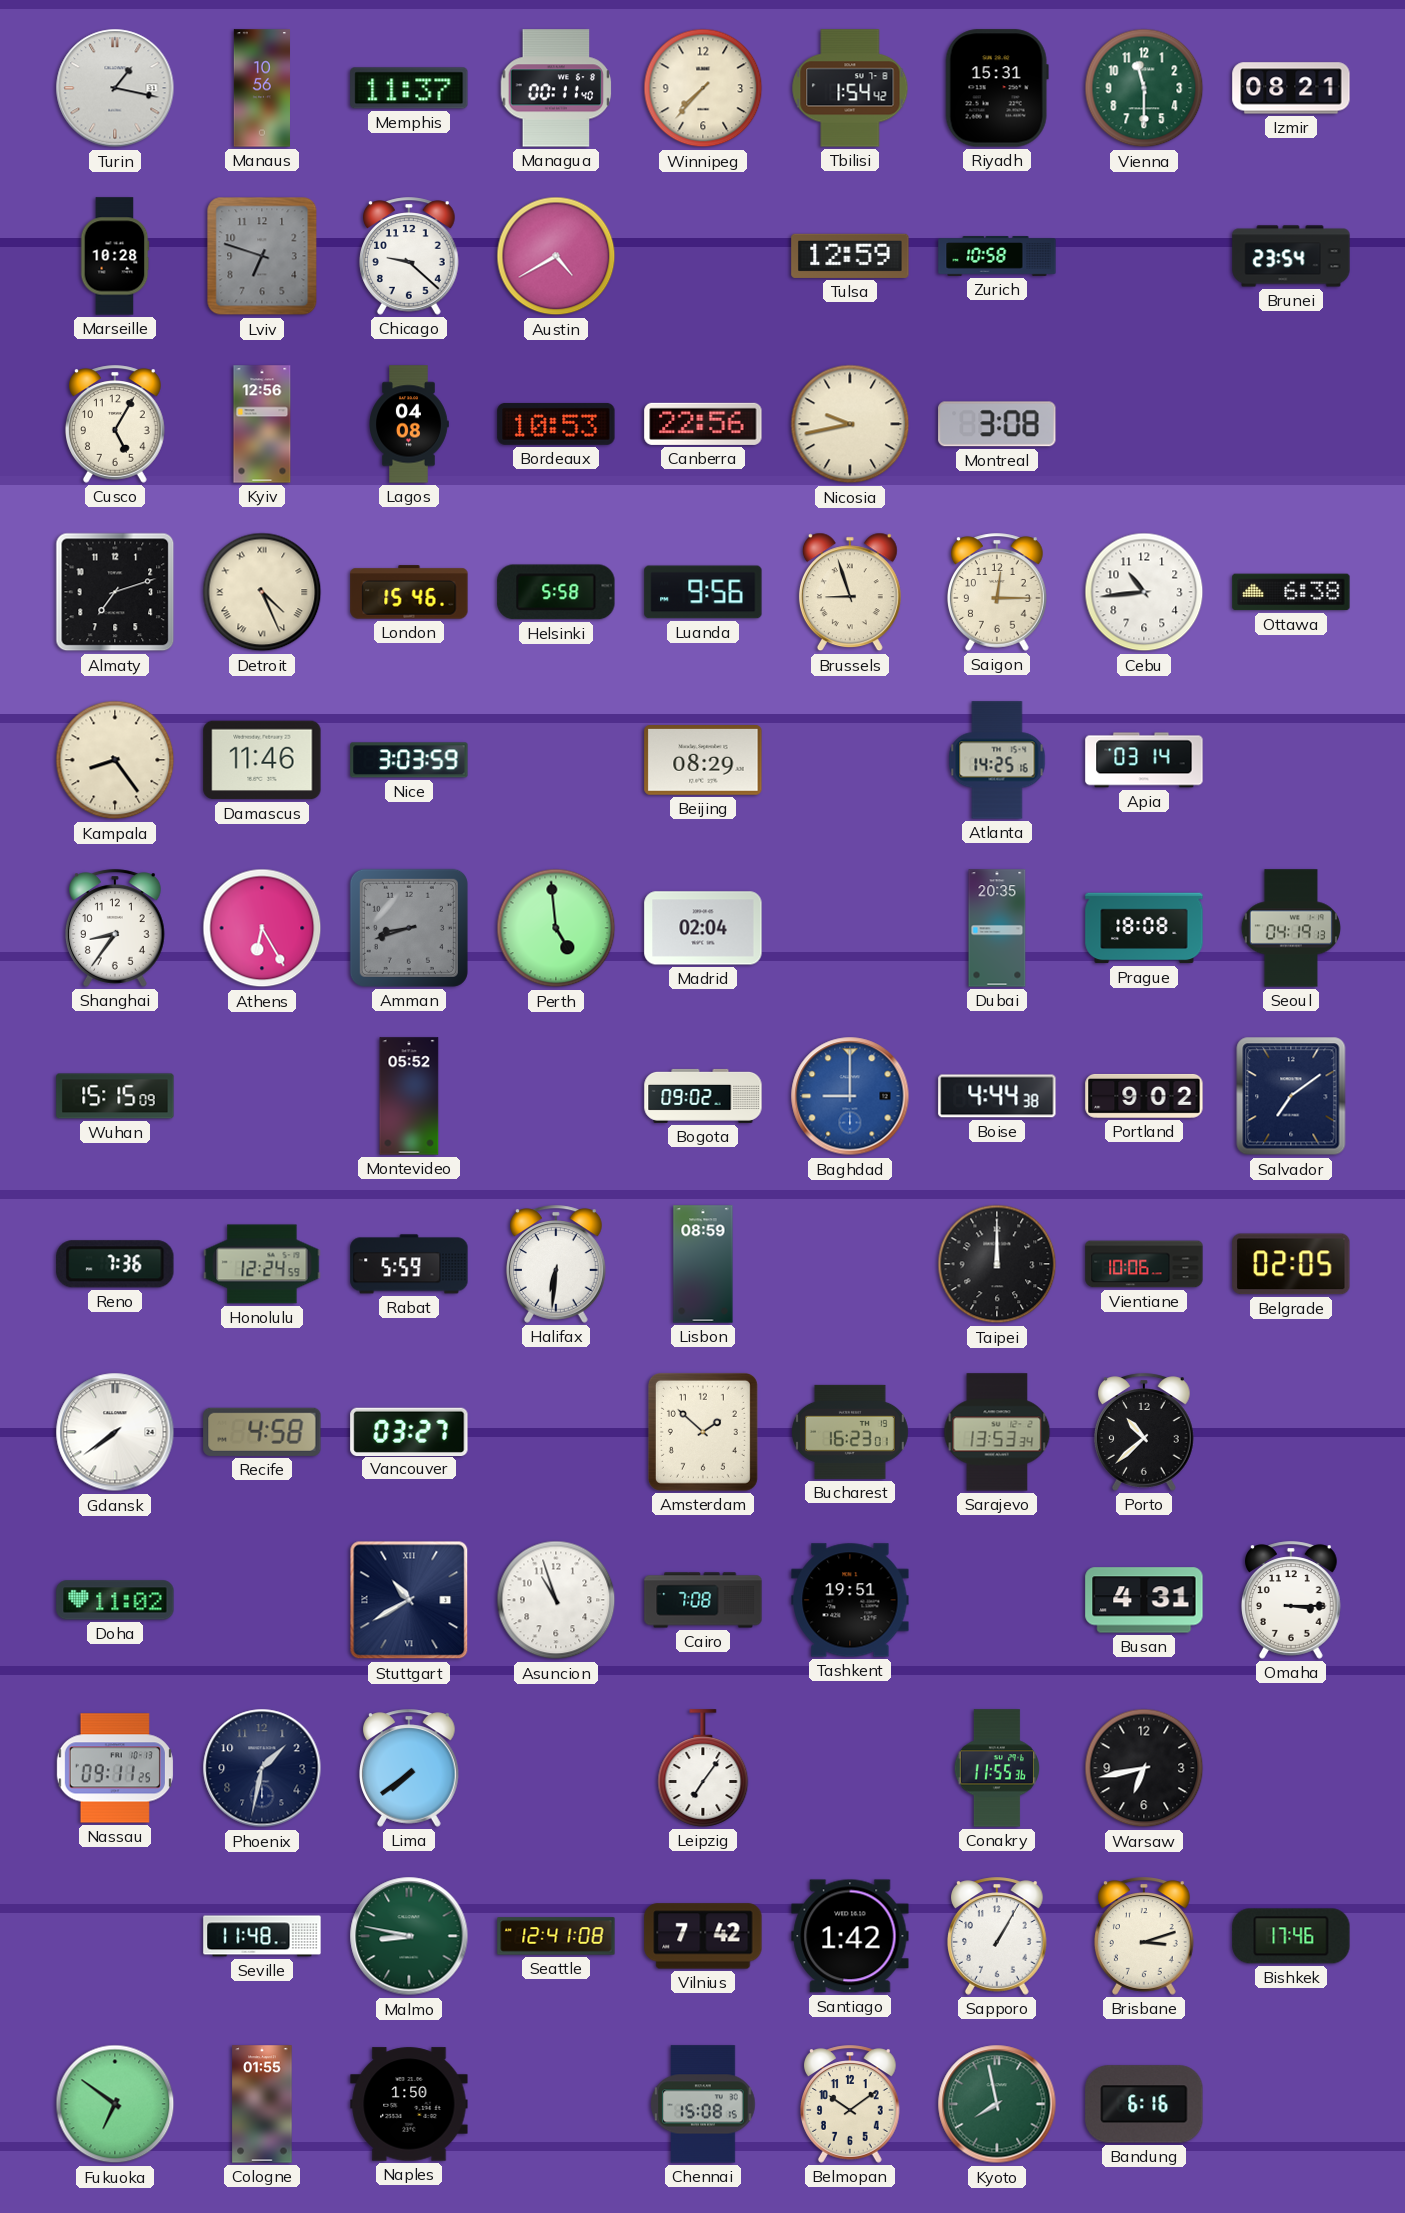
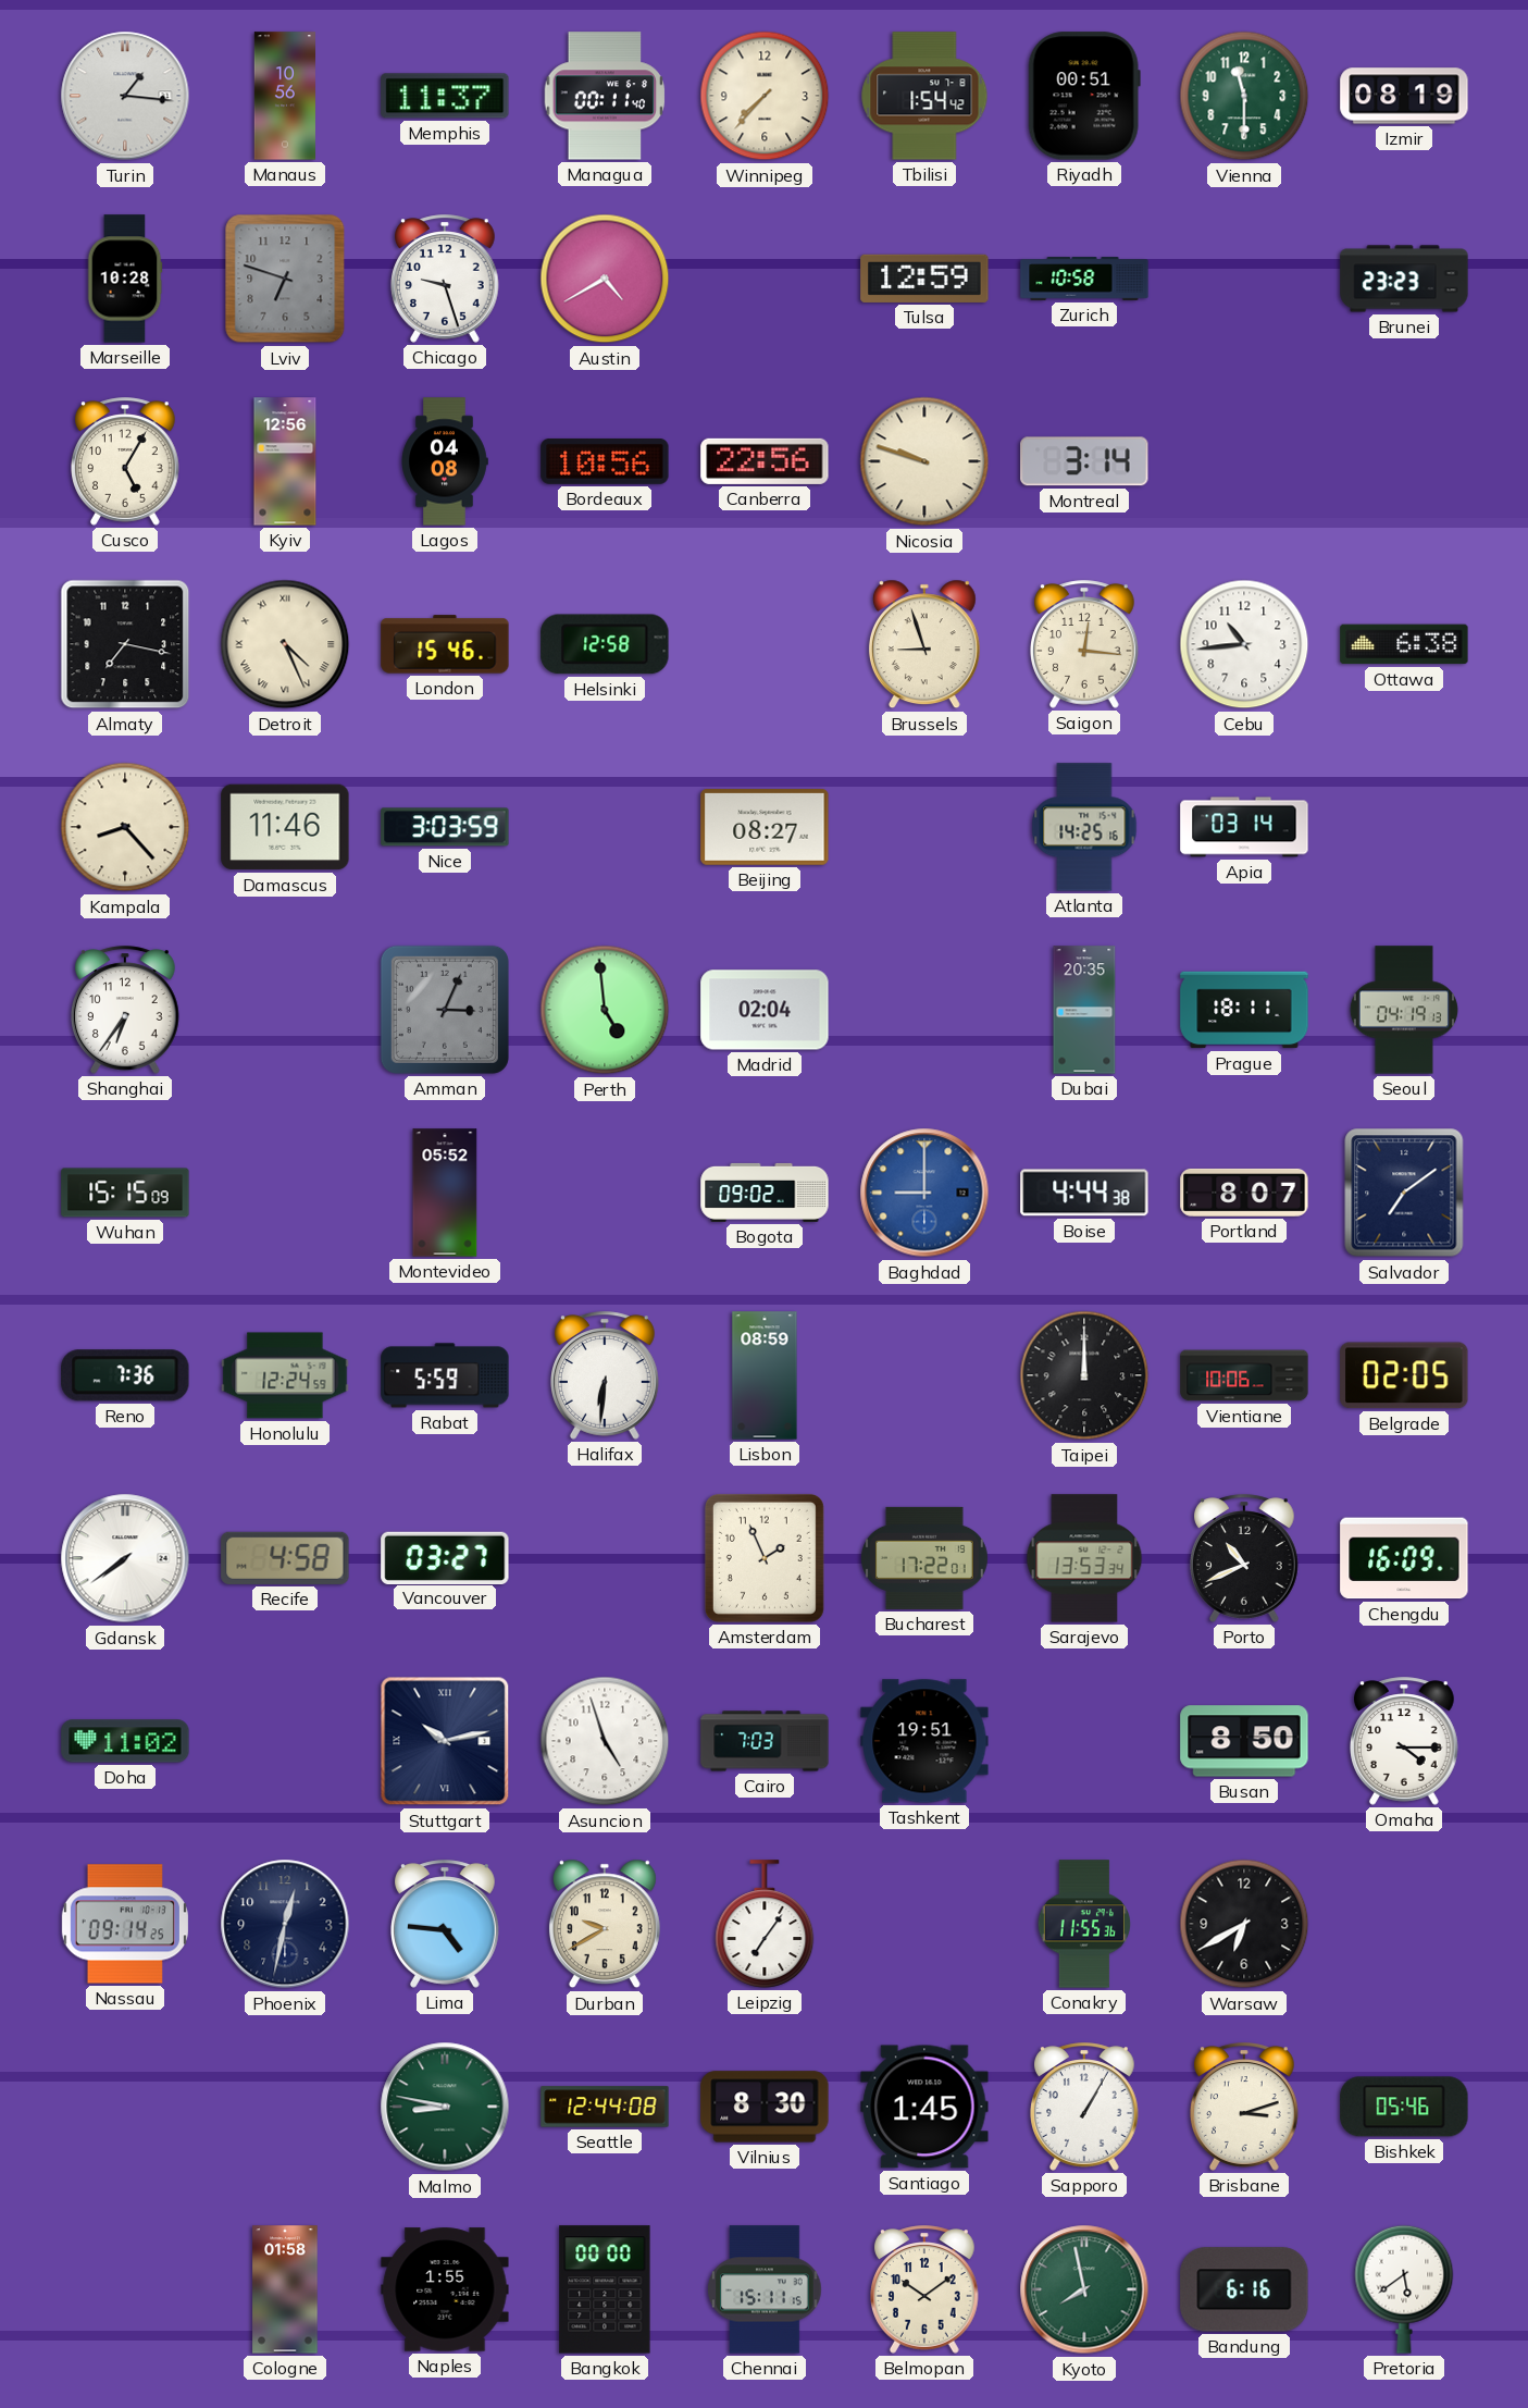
Turin: 1:17 -> 1:16 (125, 96)
Riyadh: 15:31 -> 00:51 (1084, 96)
Izmir: 08:21 -> 08:19 (1404, 96)
Chicago: 9:22 -> 9:27 (446, 279)
Brunei: 23:54 -> 23:23 (1404, 279)
Bordeaux: 10:53 -> 10:56 (605, 461)
Nicosia: 9:43 -> 9:48 (924, 461)
Montreal: 3:08 -> 3:14 (1084, 461)
Almaty: 7:12 -> 7:17 (125, 644)
Helsinki: 5:58 -> 12:58 (605, 644)
Luanda: 9:56 -> none (703, 592)
Saigon: 12:15 -> 12:16 (1085, 644)
Kampala: 8:24 -> 8:23 (125, 827)
Beijing: 08:29 -> 08:27 (765, 828)
Shanghai: 8:36 -> 6:36 (126, 1010)
Athens: 6:25 -> none (262, 928)
Amman: 8:42 -> 3:04 (445, 1010)
Prague: 18:08 -> 18:11 (1244, 1010)
Portland: 9:02 -> 8:07 (1244, 1193)
Amsterdam: 1:52 -> 1:56 (765, 1558)
Bucharest: 16:23 -> 17:22 (924, 1558)
Porto: 10:38 -> 10:41 (1245, 1558)
Chengdu: none -> 16:09 (1404, 1558)
Stuttgart: 10:40 -> 10:13 (445, 1741)
Asuncion: 10:57 -> 4:57 (605, 1741)
Cairo: 7:08 -> 7:03 (765, 1741)
Busan: 4:31 -> 8:50 (1244, 1741)
Omaha: 3:15 -> 4:15 (1405, 1741)
Nassau: 09:11 -> 09:14 (125, 1924)
Phoenix: 1:32 -> 12:32 (285, 1924)
Lima: 7:39 -> 4:46 (446, 1924)
Durban: none -> 9:40 (605, 1924)
Warsaw: 6:43 -> 6:40 (1244, 1924)
Seville: 11:48 -> none (262, 1936)
Seattle: 12:41 -> 12:44 (605, 2107)
Vilnius: 7:42 -> 8:30 (765, 2107)
Santiago: 1:42 -> 1:45 (924, 2107)
Bishkek: 17:46 -> 05:46 (1404, 2107)
Fukuoka: 6:51 -> none (115, 2104)
Cologne: 01:55 -> 01:58 (285, 2289)
Naples: 1:50 -> 1:55 (445, 2289)
Bangkok: none -> 00:00 (605, 2289)
Chennai: 15:08 -> 15:11 (765, 2289)
Pretoria: none -> 5:39 (1404, 2289)
